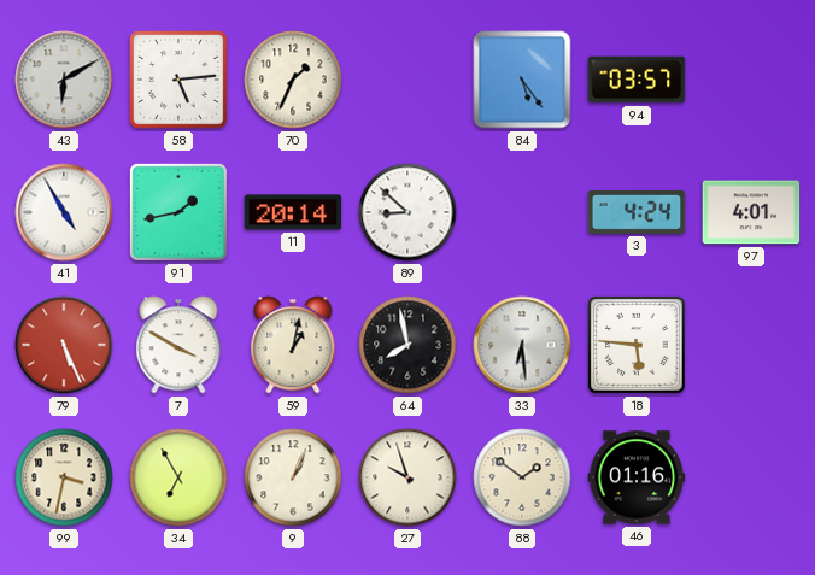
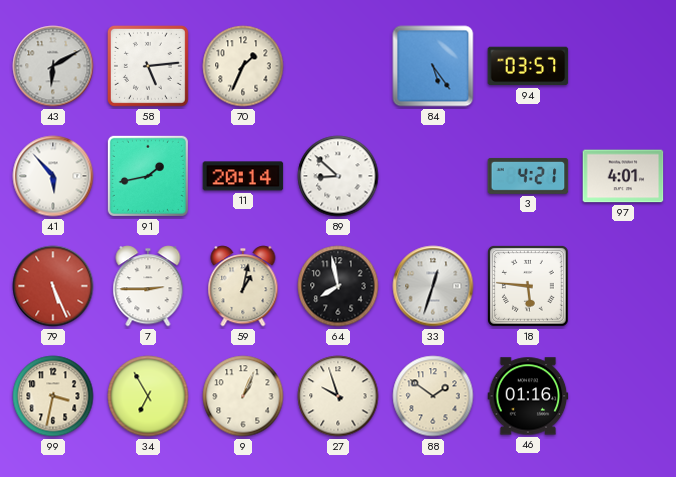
41: 4:55 -> 5:53 (53, 176)
3: 4:24 -> 4:21 (528, 176)
7: 3:50 -> 2:45 (148, 286)
33: 6:29 -> 12:33 (433, 286)
